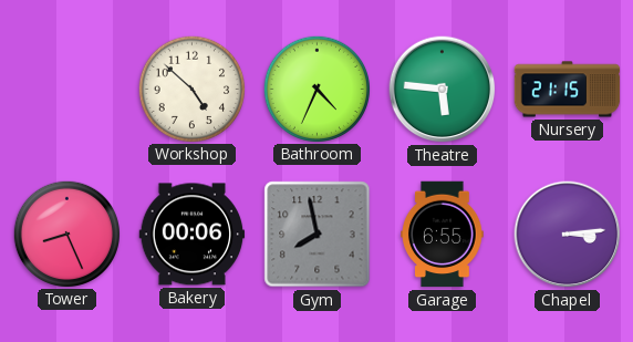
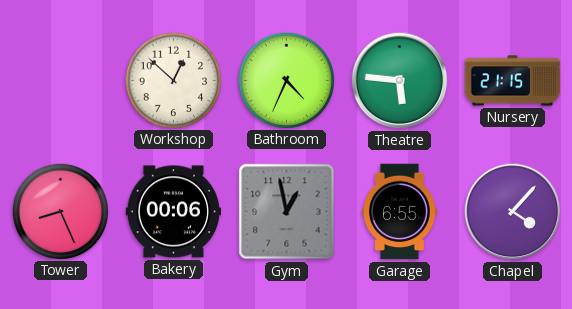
Workshop: 4:52 -> 12:52 (173, 80)
Gym: 7:58 -> 12:58 (287, 212)
Chapel: 3:14 -> 4:07 (513, 212)
